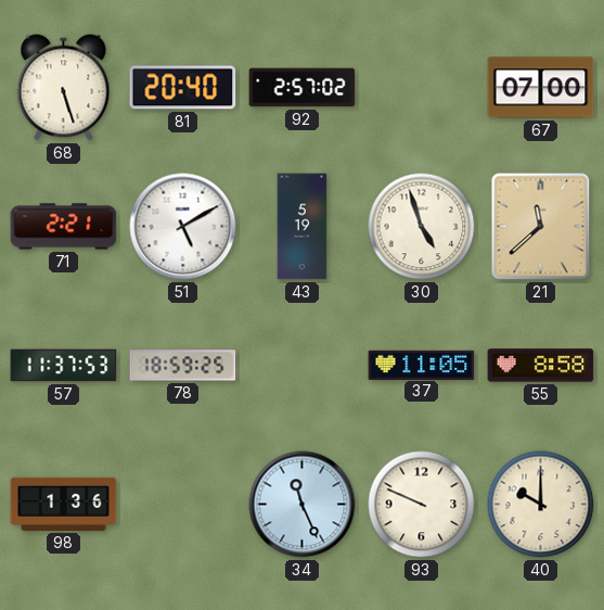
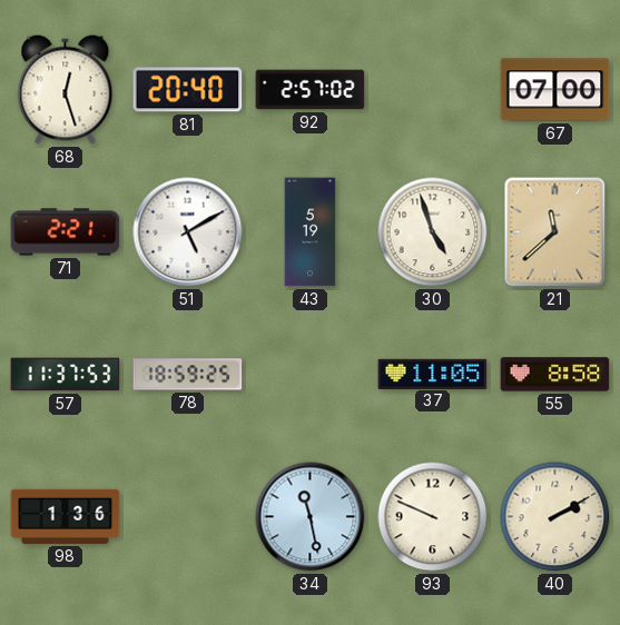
68: 5:27 -> 12:27 (66, 90)
34: 11:26 -> 11:28 (311, 517)
40: 10:00 -> 2:10 (555, 517)
